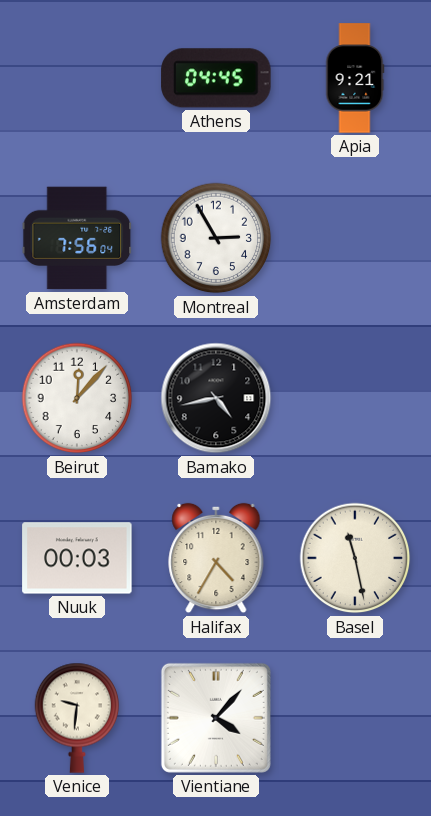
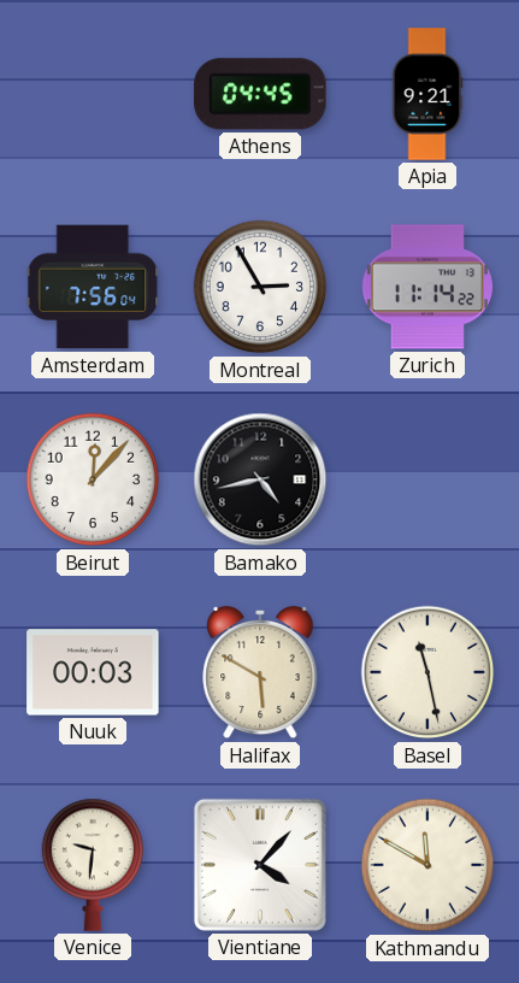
Zurich: none -> 11:14 (427, 287)
Halifax: 4:35 -> 5:50 (260, 672)
Kathmandu: none -> 11:50 (427, 865)
